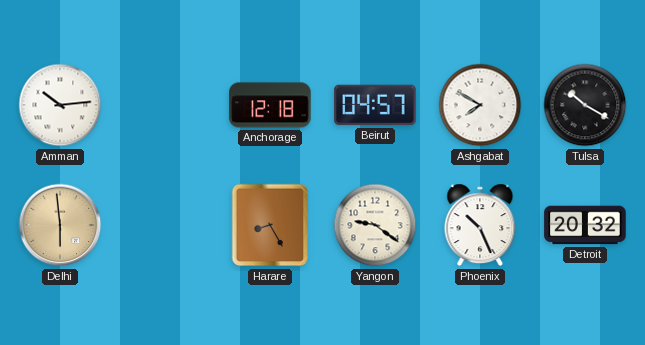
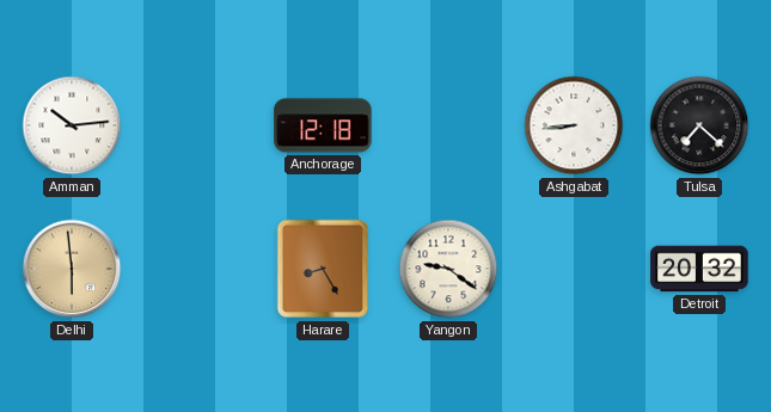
Beirut: 04:57 -> none (375, 105)
Ashgabat: 7:50 -> 8:44 (574, 125)
Tulsa: 10:20 -> 7:22 (699, 125)
Phoenix: 10:26 -> none (480, 225)
